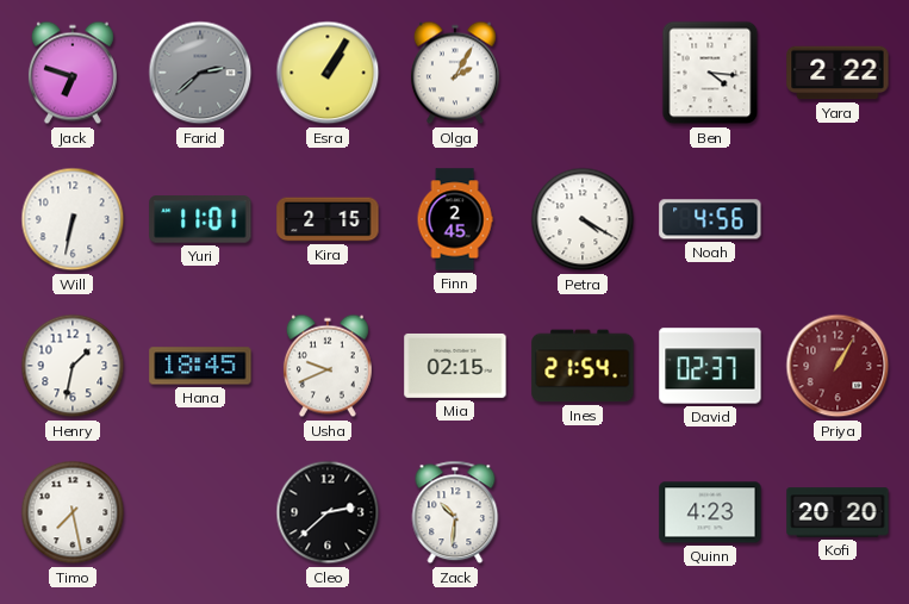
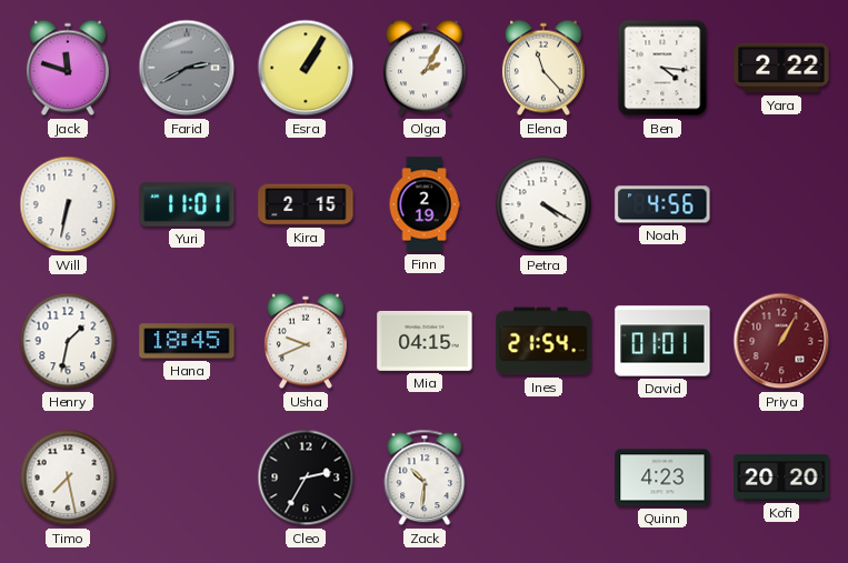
Jack: 6:48 -> 11:48 (68, 68)
Farid: 2:38 -> 2:40 (187, 68)
Elena: none -> 11:23 (543, 68)
Finn: 2:45 -> 2:19 (425, 204)
Mia: 02:15 -> 04:15 (425, 341)
David: 02:37 -> 01:01 (662, 341)
Cleo: 2:38 -> 2:35 (306, 477)
